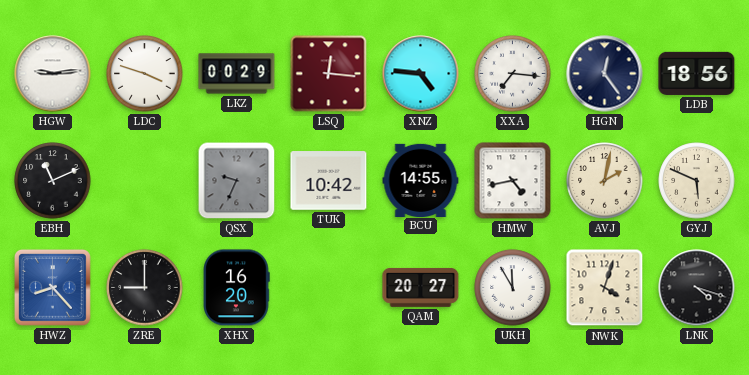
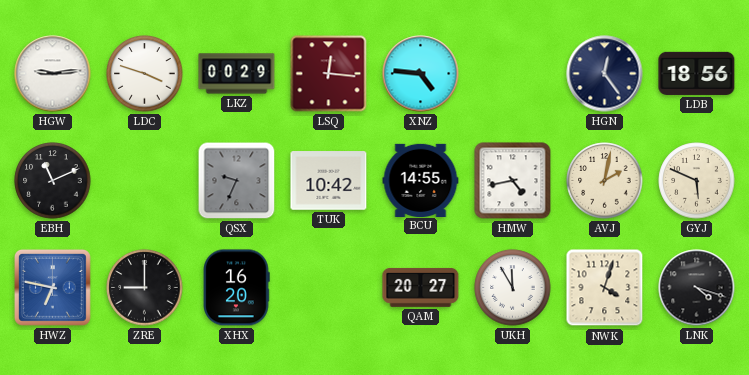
XXA: 7:16 -> none (513, 74)
HWZ: 8:23 -> 6:47 (52, 287)
